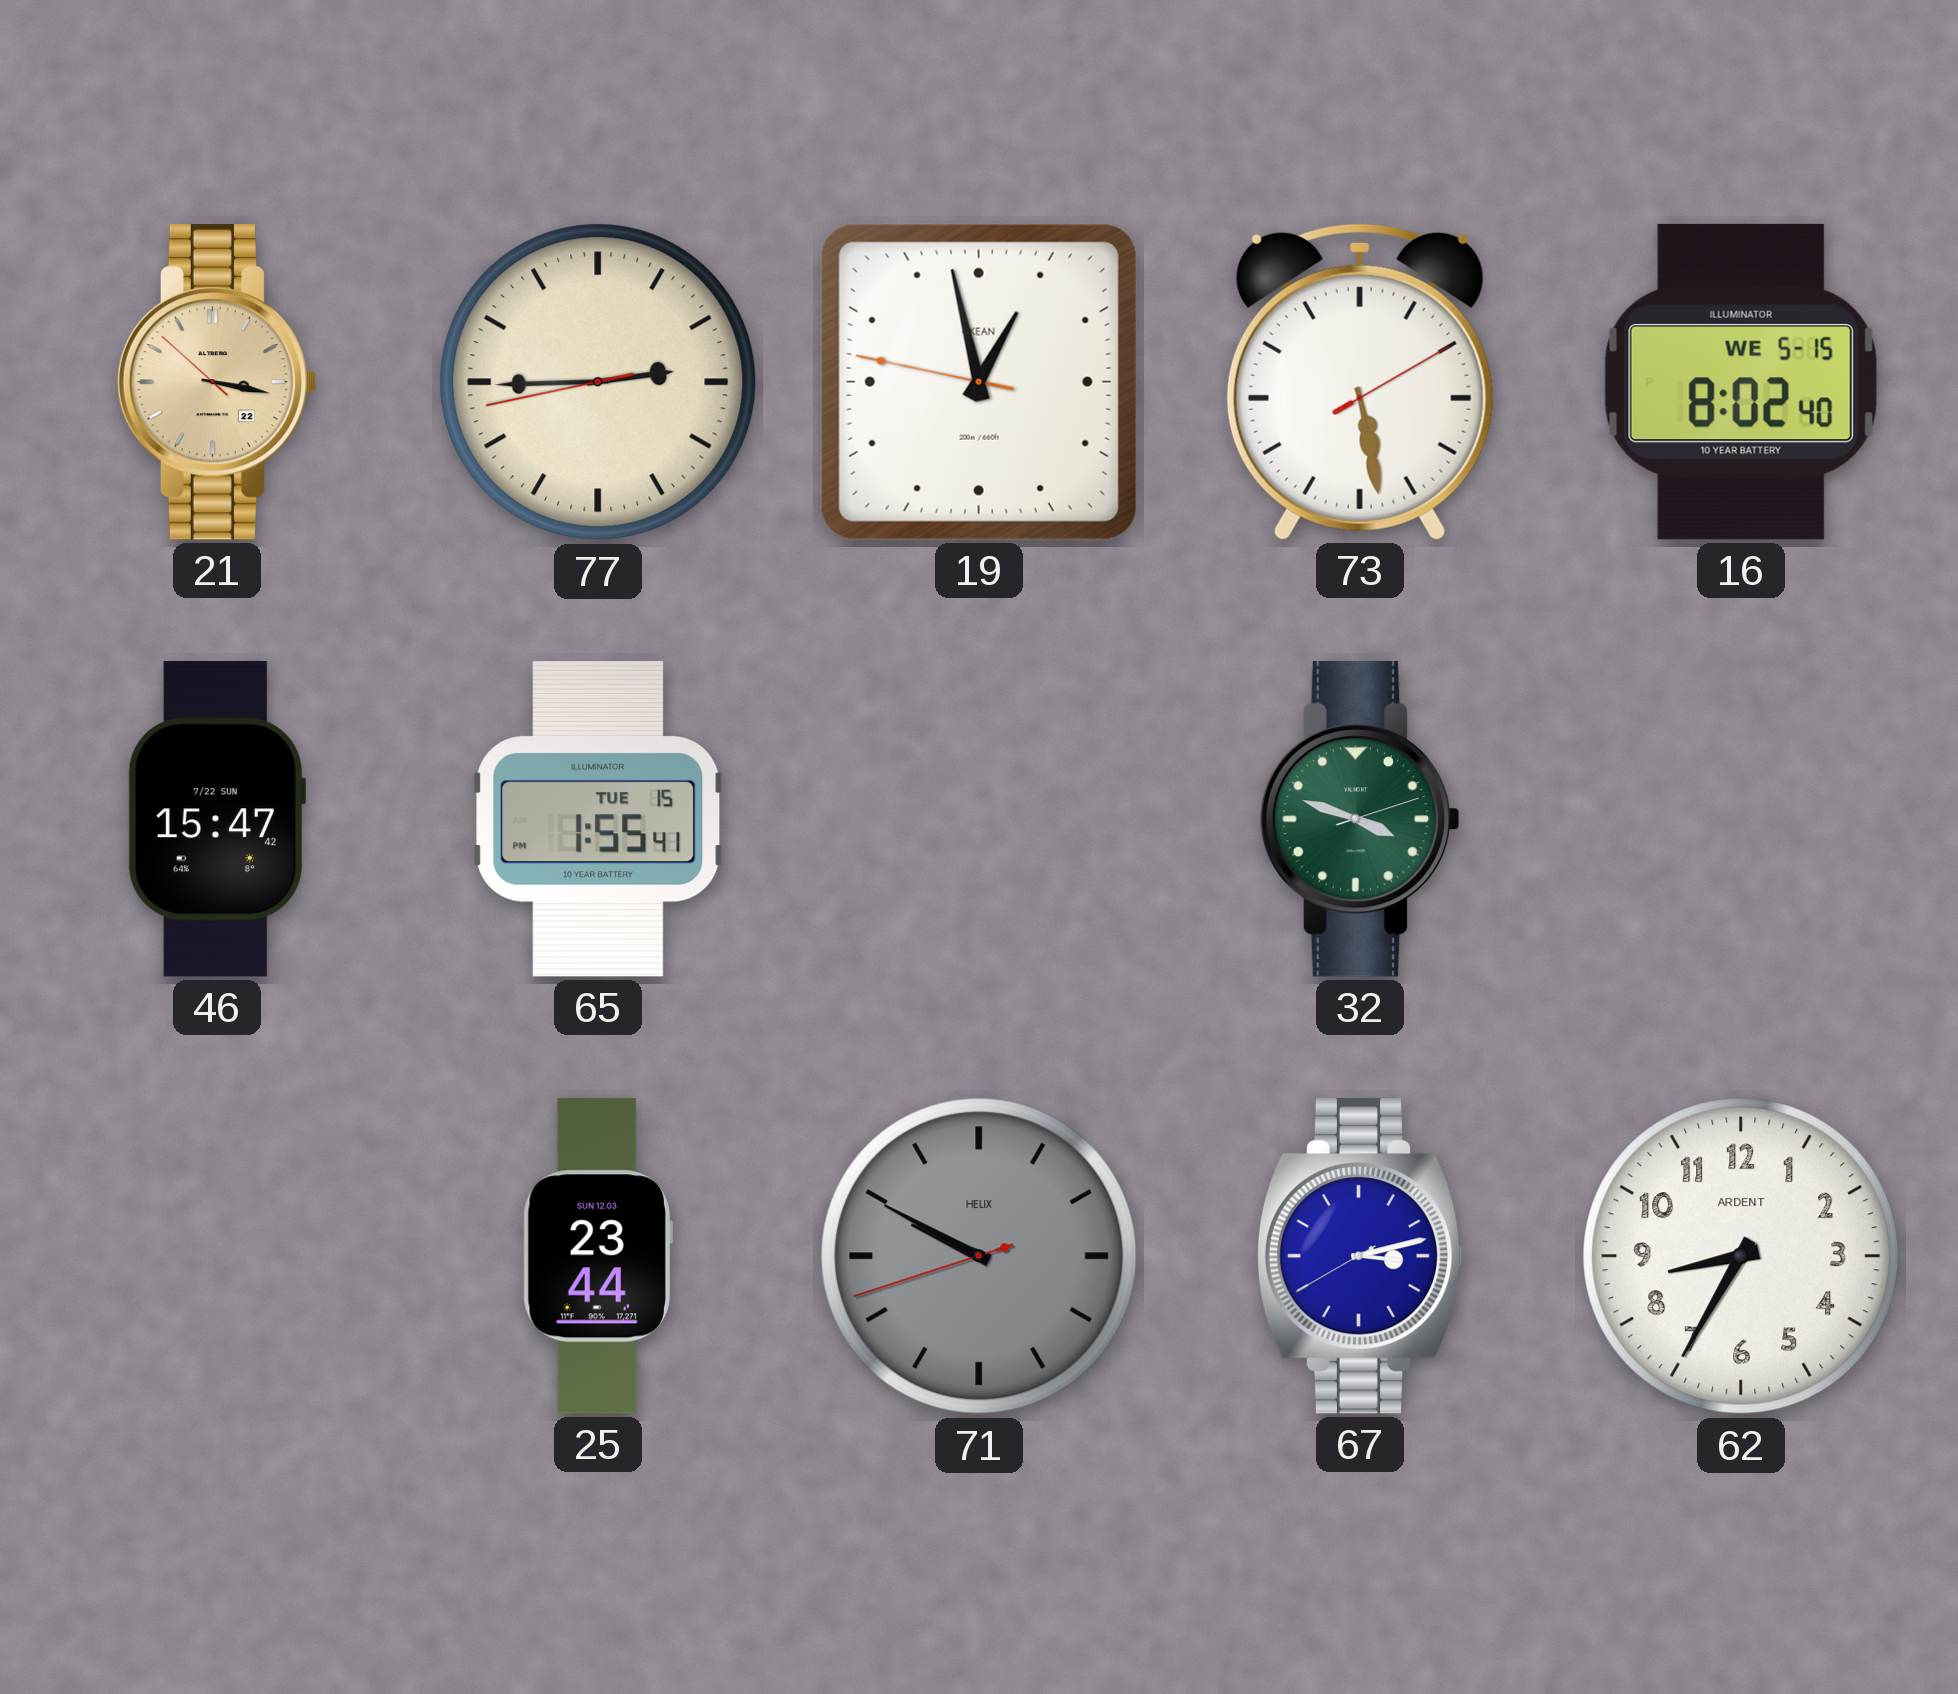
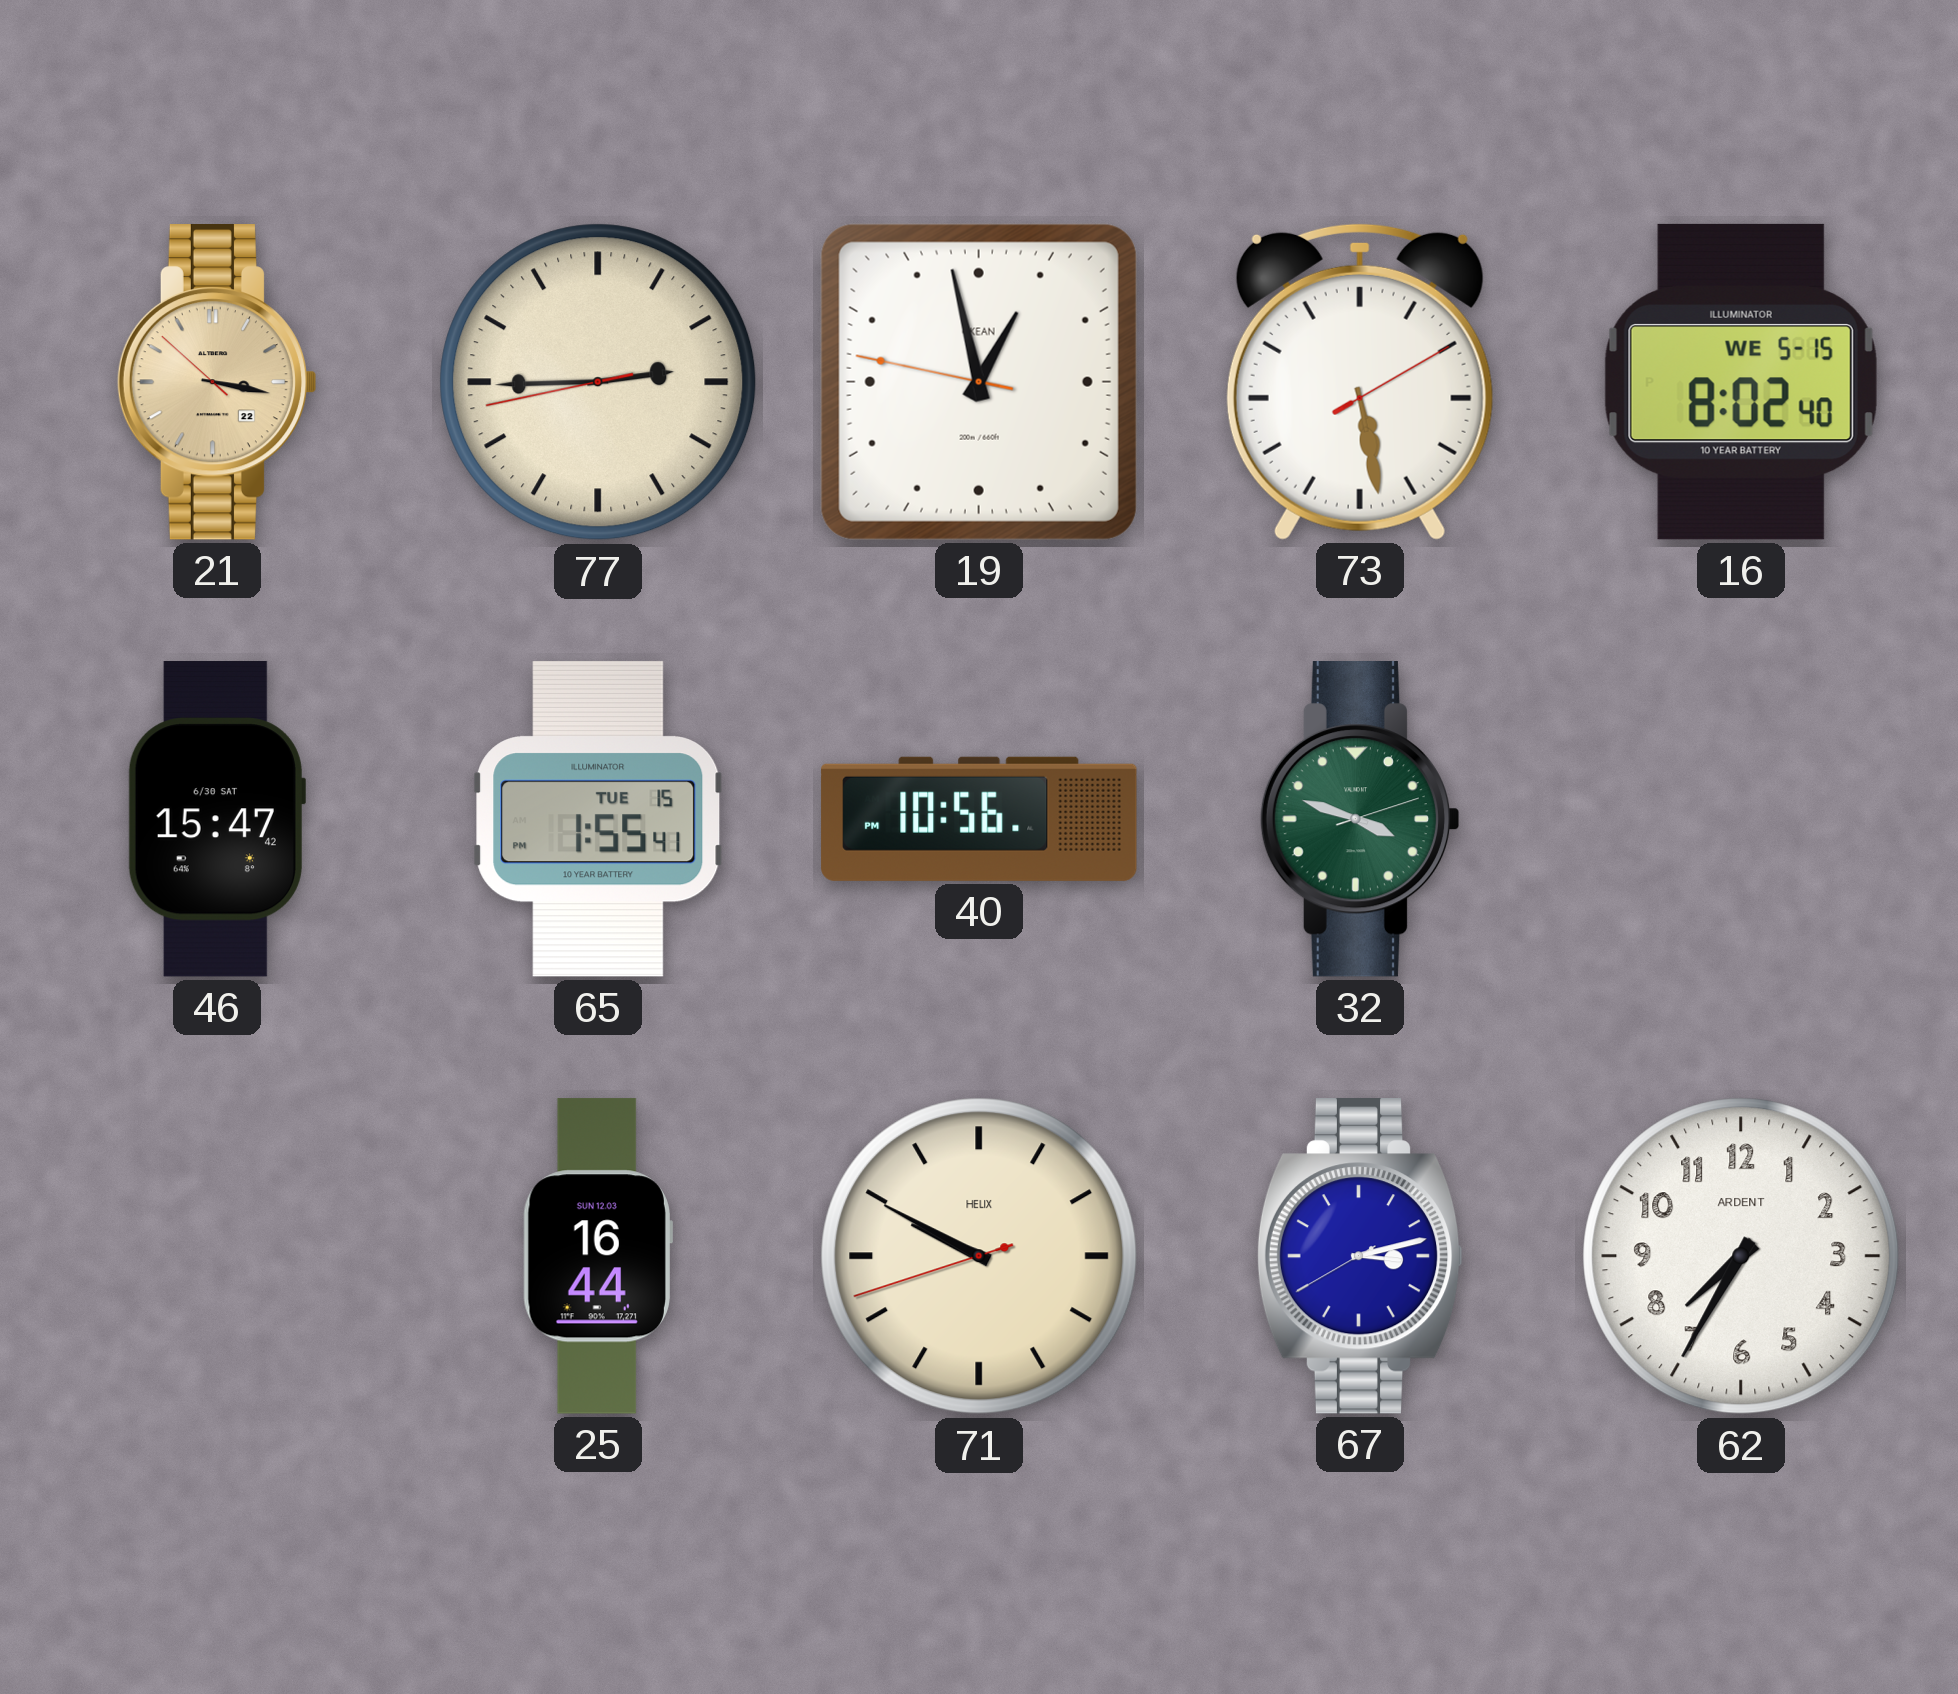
46 date: 7/22 SUN -> 6/30 SAT (216, 819)
40: none -> 10:56 (979, 819)
25: 23:44 -> 16:44 (598, 1256)
71 dial: grey -> cream (979, 1256)
62: 8:35 -> 7:35 (1741, 1256)
